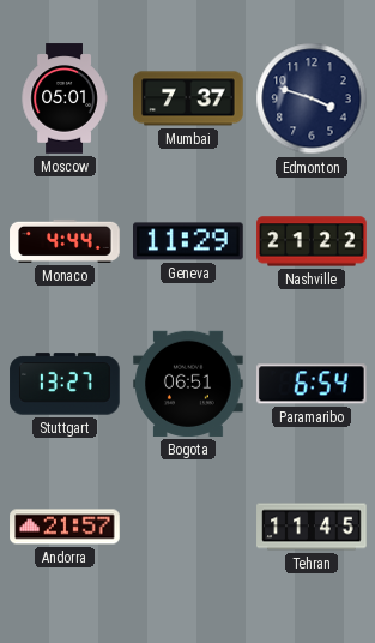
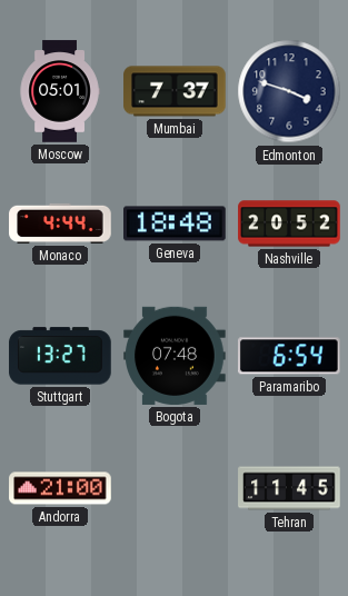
Geneva: 11:29 -> 18:48 (175, 223)
Nashville: 21:22 -> 20:52 (289, 223)
Bogota: 06:51 -> 07:48 (175, 356)
Andorra: 21:57 -> 21:00 (60, 488)
